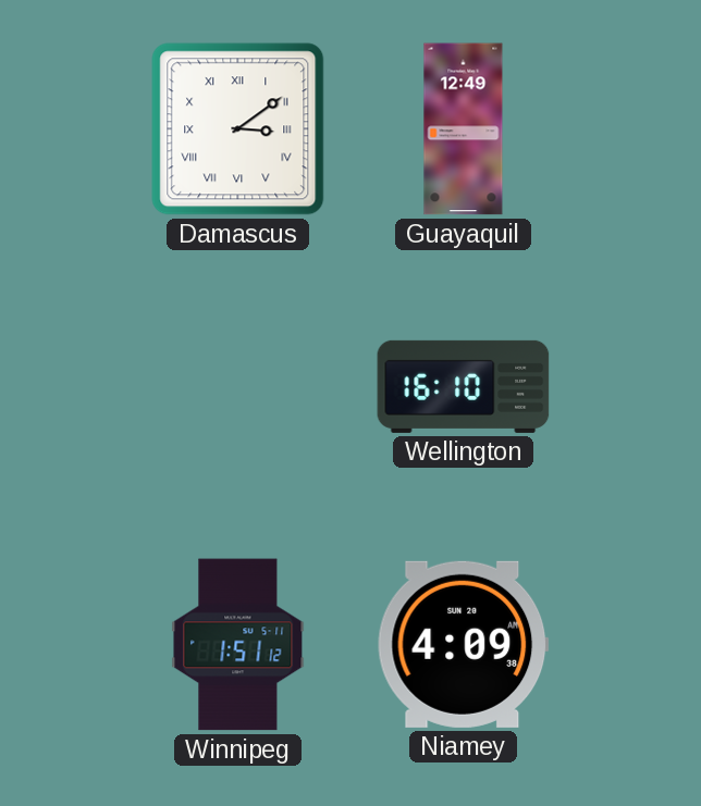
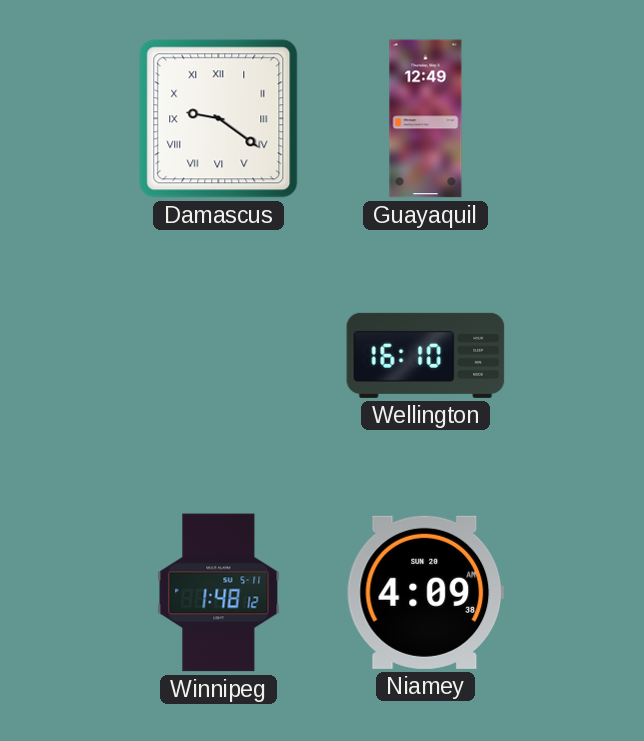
Damascus: 3:09 -> 9:21 (219, 119)
Winnipeg: 1:51 -> 1:48 (219, 593)
